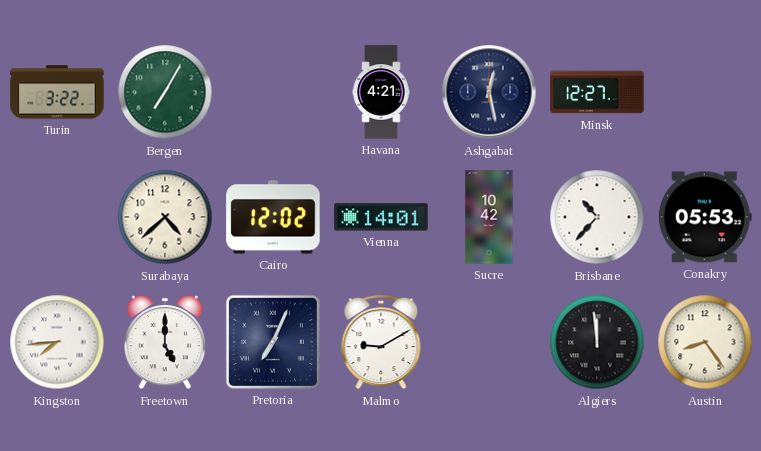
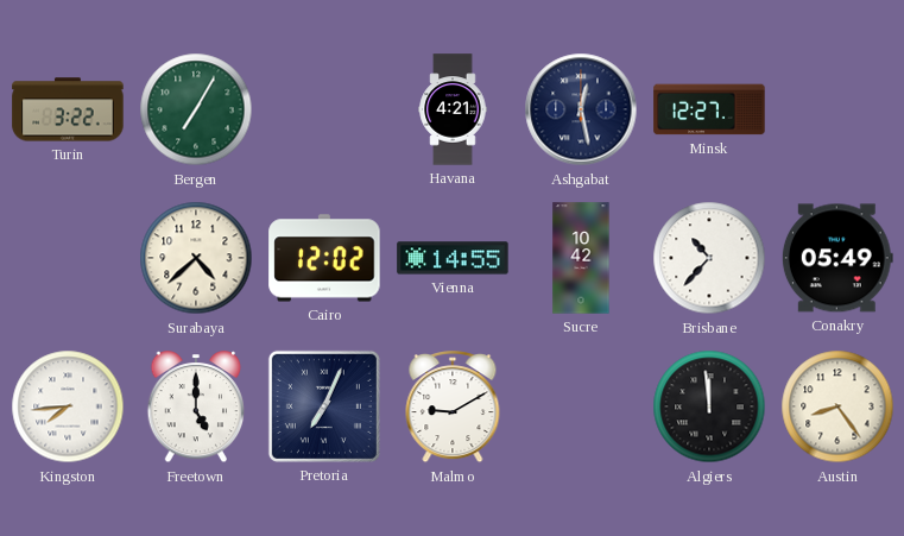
Vienna: 14:01 -> 14:55 (453, 258)
Conakry: 05:53 -> 05:49 (837, 258)
